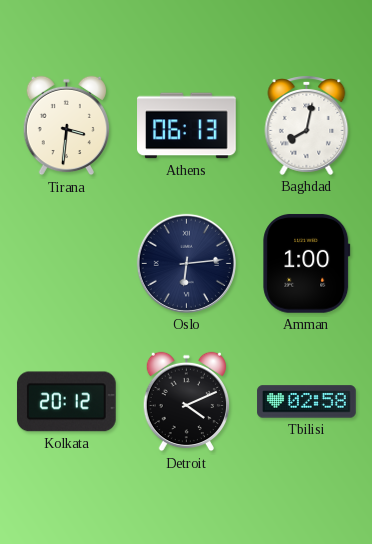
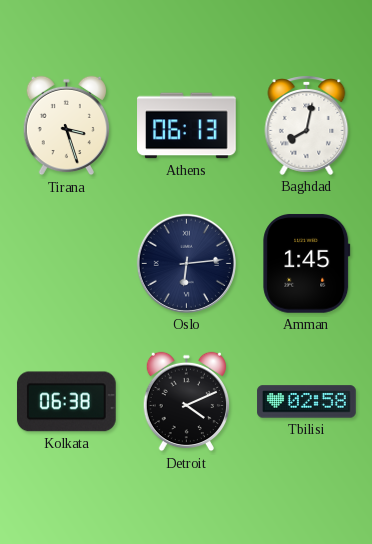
Tirana: 3:31 -> 3:27 (66, 126)
Amman: 1:00 -> 1:45 (307, 263)
Kolkata: 20:12 -> 06:38 (66, 402)
